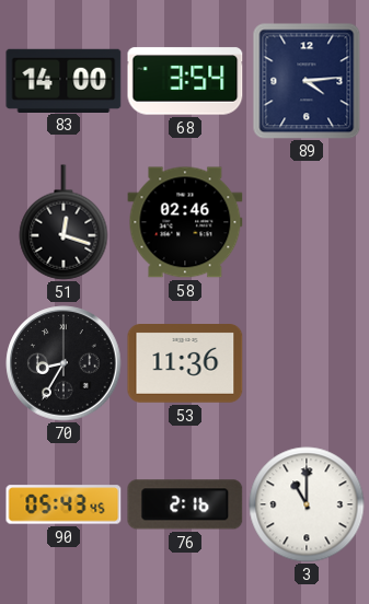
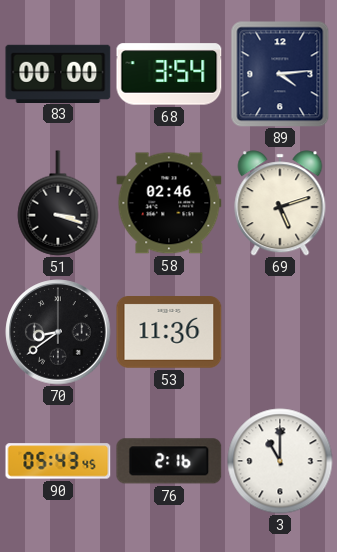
83: 14:00 -> 00:00 (58, 73)
51: 12:18 -> 3:18 (58, 203)
69: none -> 5:12 (280, 203)
70: 8:35 -> 8:39 (58, 332)
